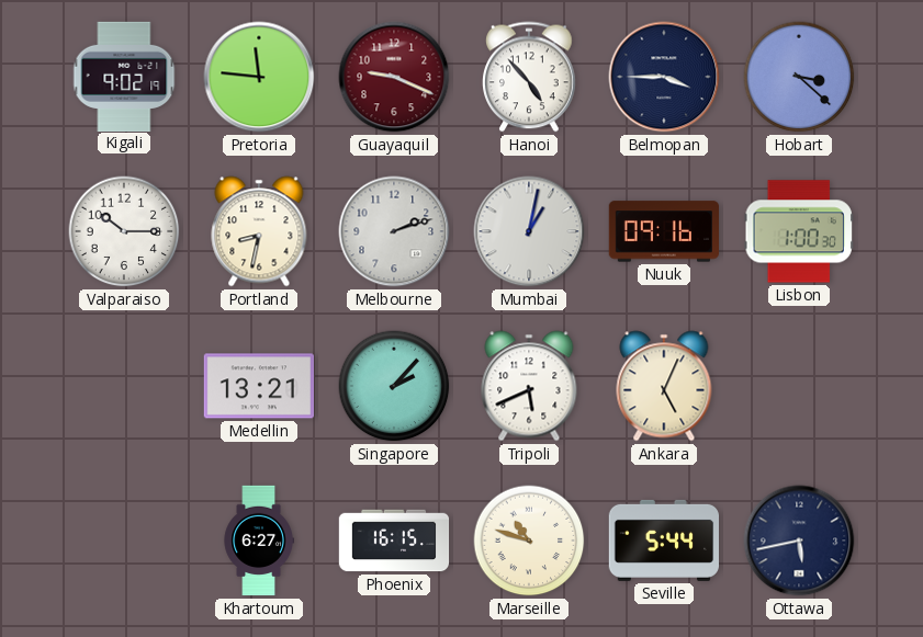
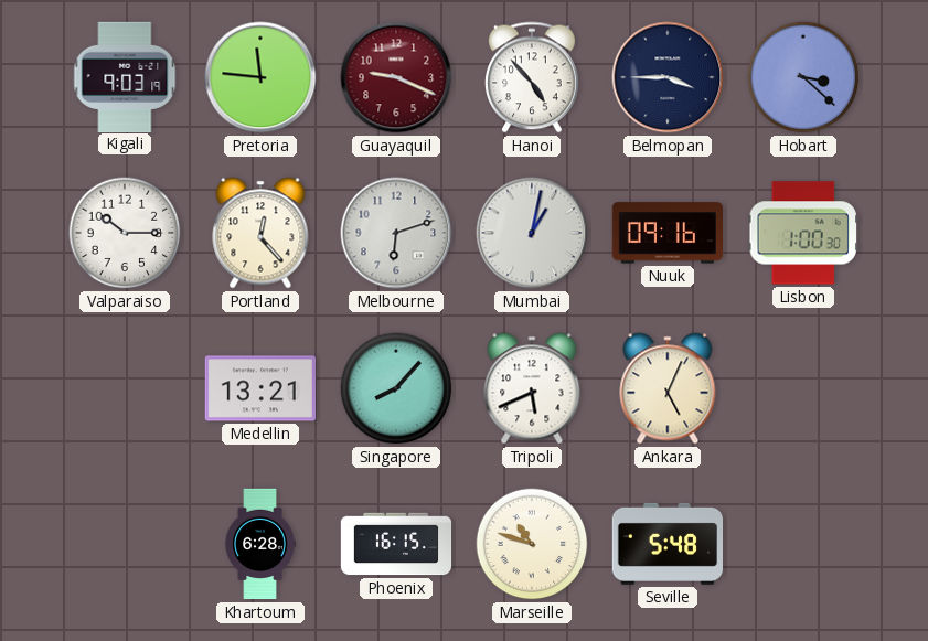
Kigali: 9:02 -> 9:03 (125, 76)
Portland: 8:32 -> 12:23 (260, 233)
Melbourne: 2:12 -> 6:12 (396, 233)
Singapore: 2:07 -> 8:07 (396, 388)
Khartoum: 6:27 -> 6:28 (260, 544)
Seville: 5:44 -> 5:48 (666, 544)
Ottawa: 5:43 -> none (799, 541)
